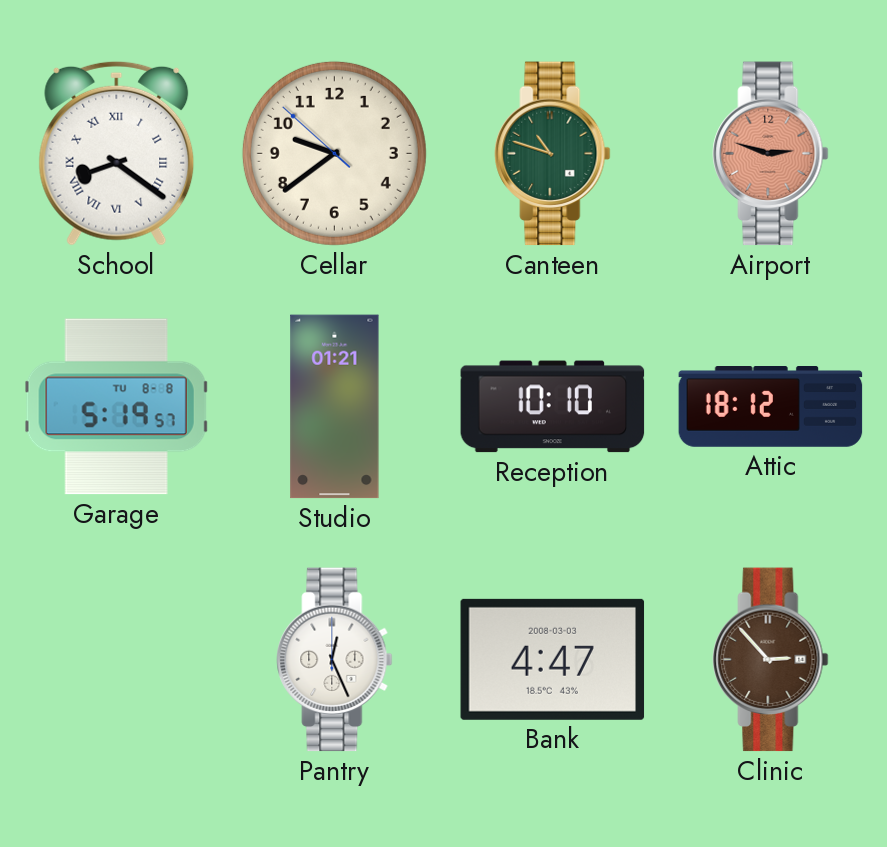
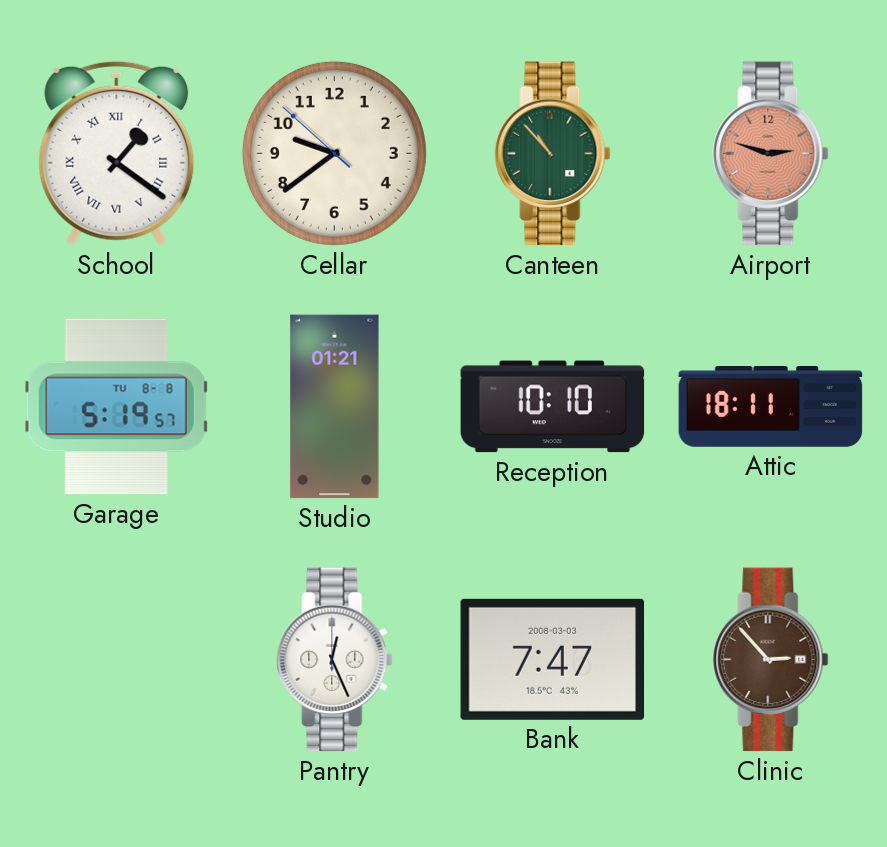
School: 8:21 -> 1:21 (117, 153)
Canteen: 10:48 -> 10:53 (553, 154)
Attic: 18:12 -> 18:11 (771, 407)
Bank: 4:47 -> 7:47 (553, 659)
